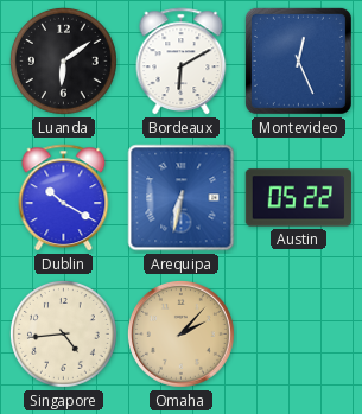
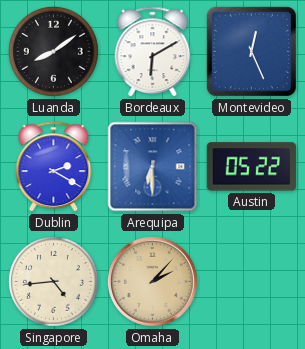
Luanda: 6:09 -> 8:09 (53, 51)
Dublin: 10:20 -> 2:20 (54, 167)
Arequipa: 6:32 -> 6:30 (153, 167)
